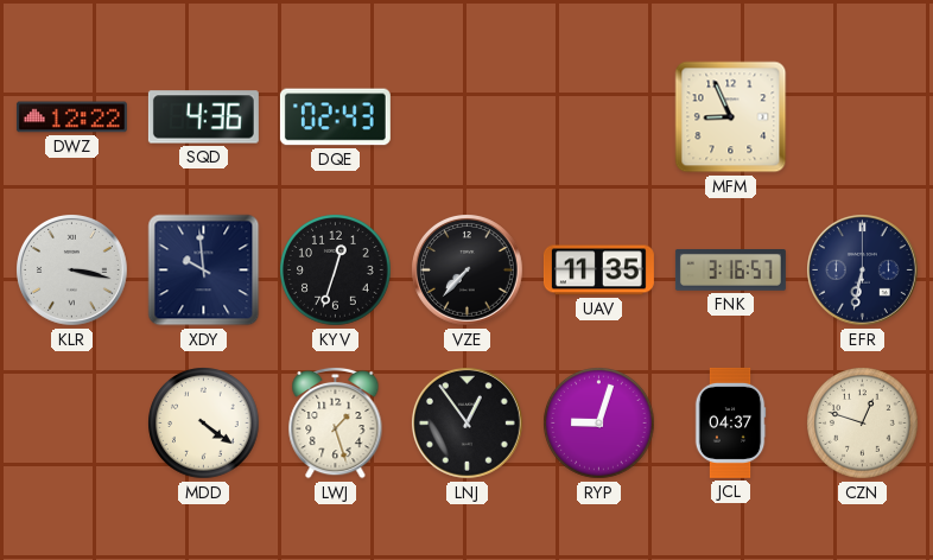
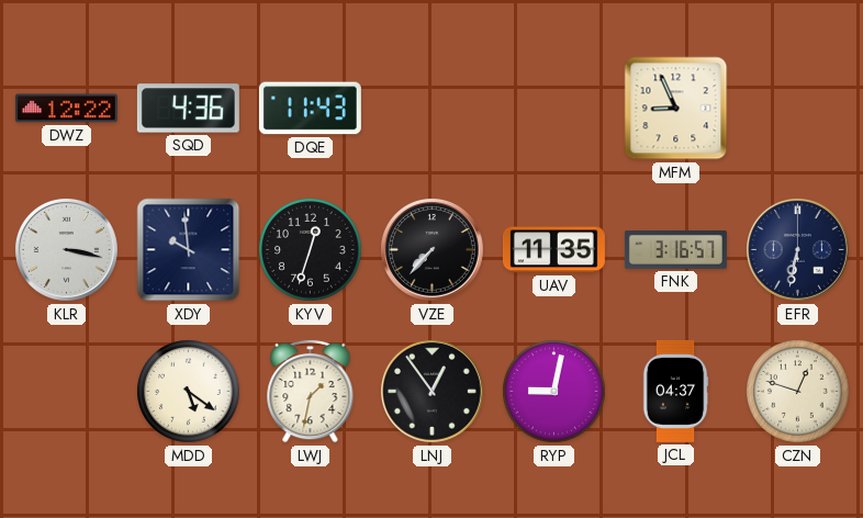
DQE: 02:43 -> 11:43 (310, 109)
MDD: 4:21 -> 5:21 (189, 392)
LWJ: 1:27 -> 1:32 (311, 391)
RYP: 9:03 -> 9:02 (554, 392)
